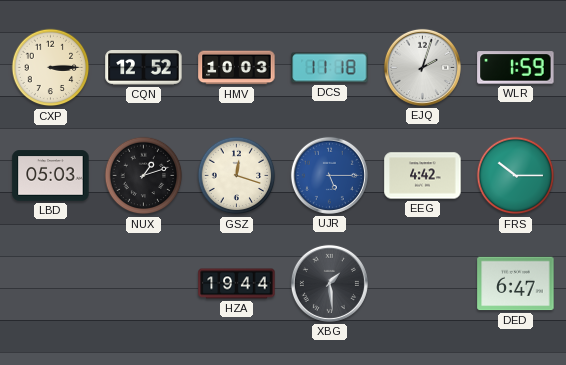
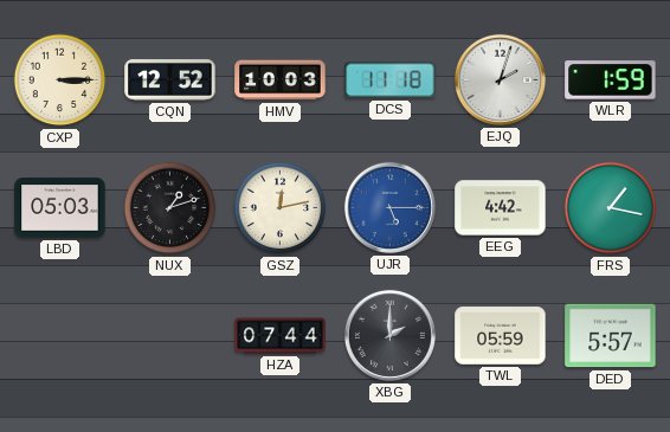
GSZ: 12:18 -> 12:13 (281, 208)
FRS: 10:15 -> 1:17 (611, 208)
HZA: 19:44 -> 07:44 (281, 336)
XBG: 1:29 -> 2:00 (389, 335)
TWL: none -> 05:59 (501, 336)
DED: 6:47 -> 5:57 (611, 336)
